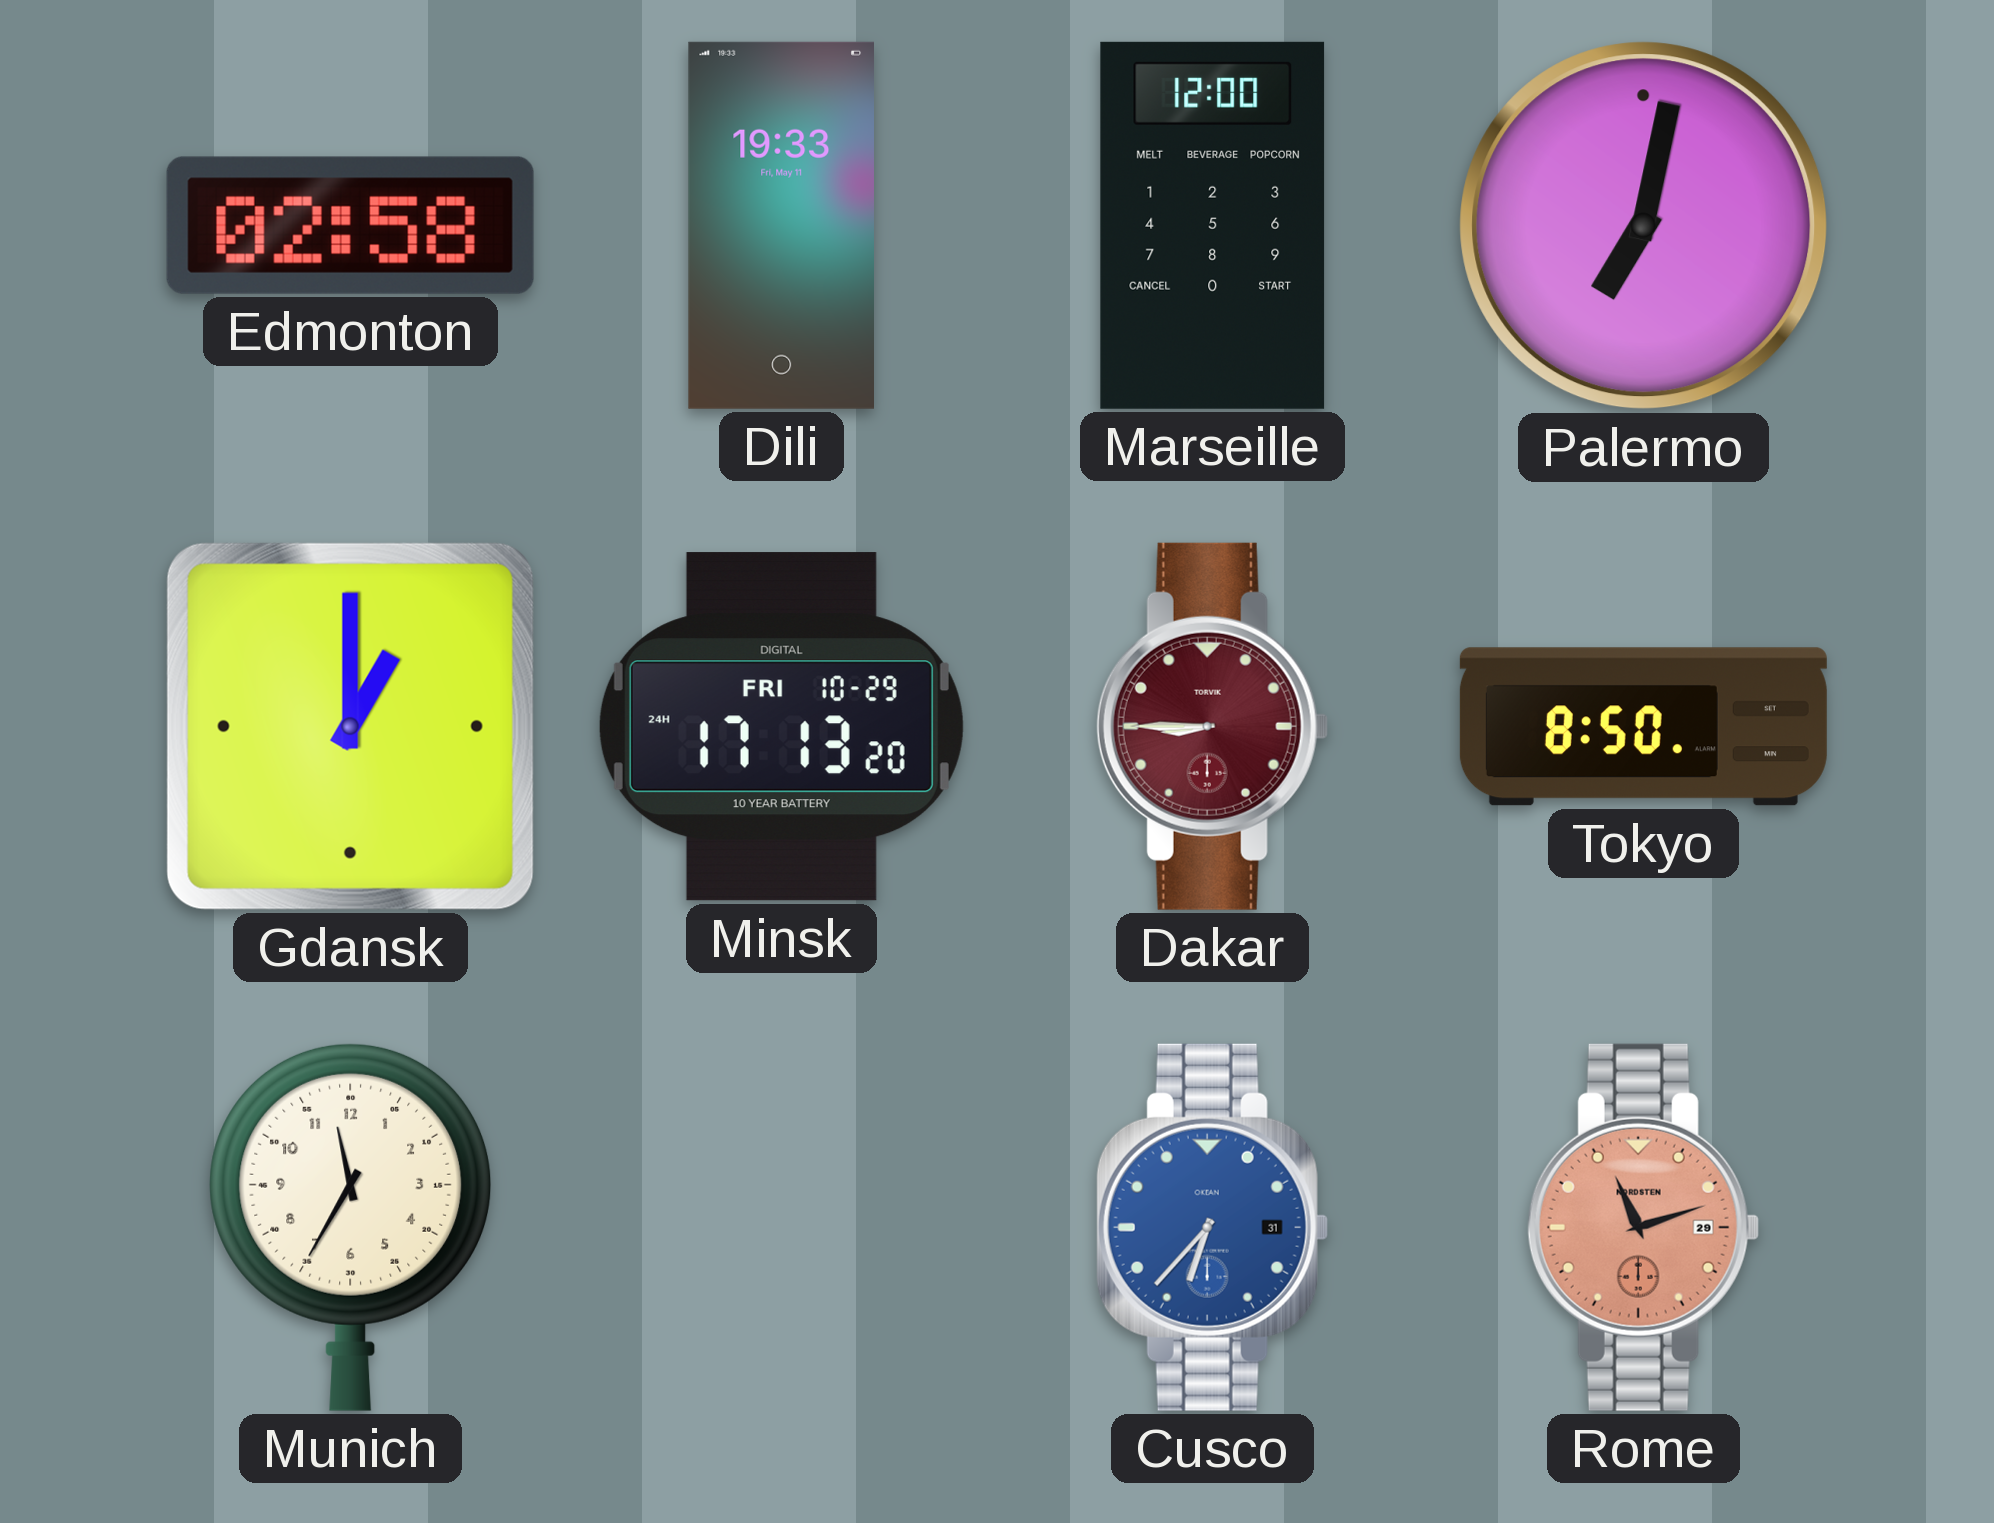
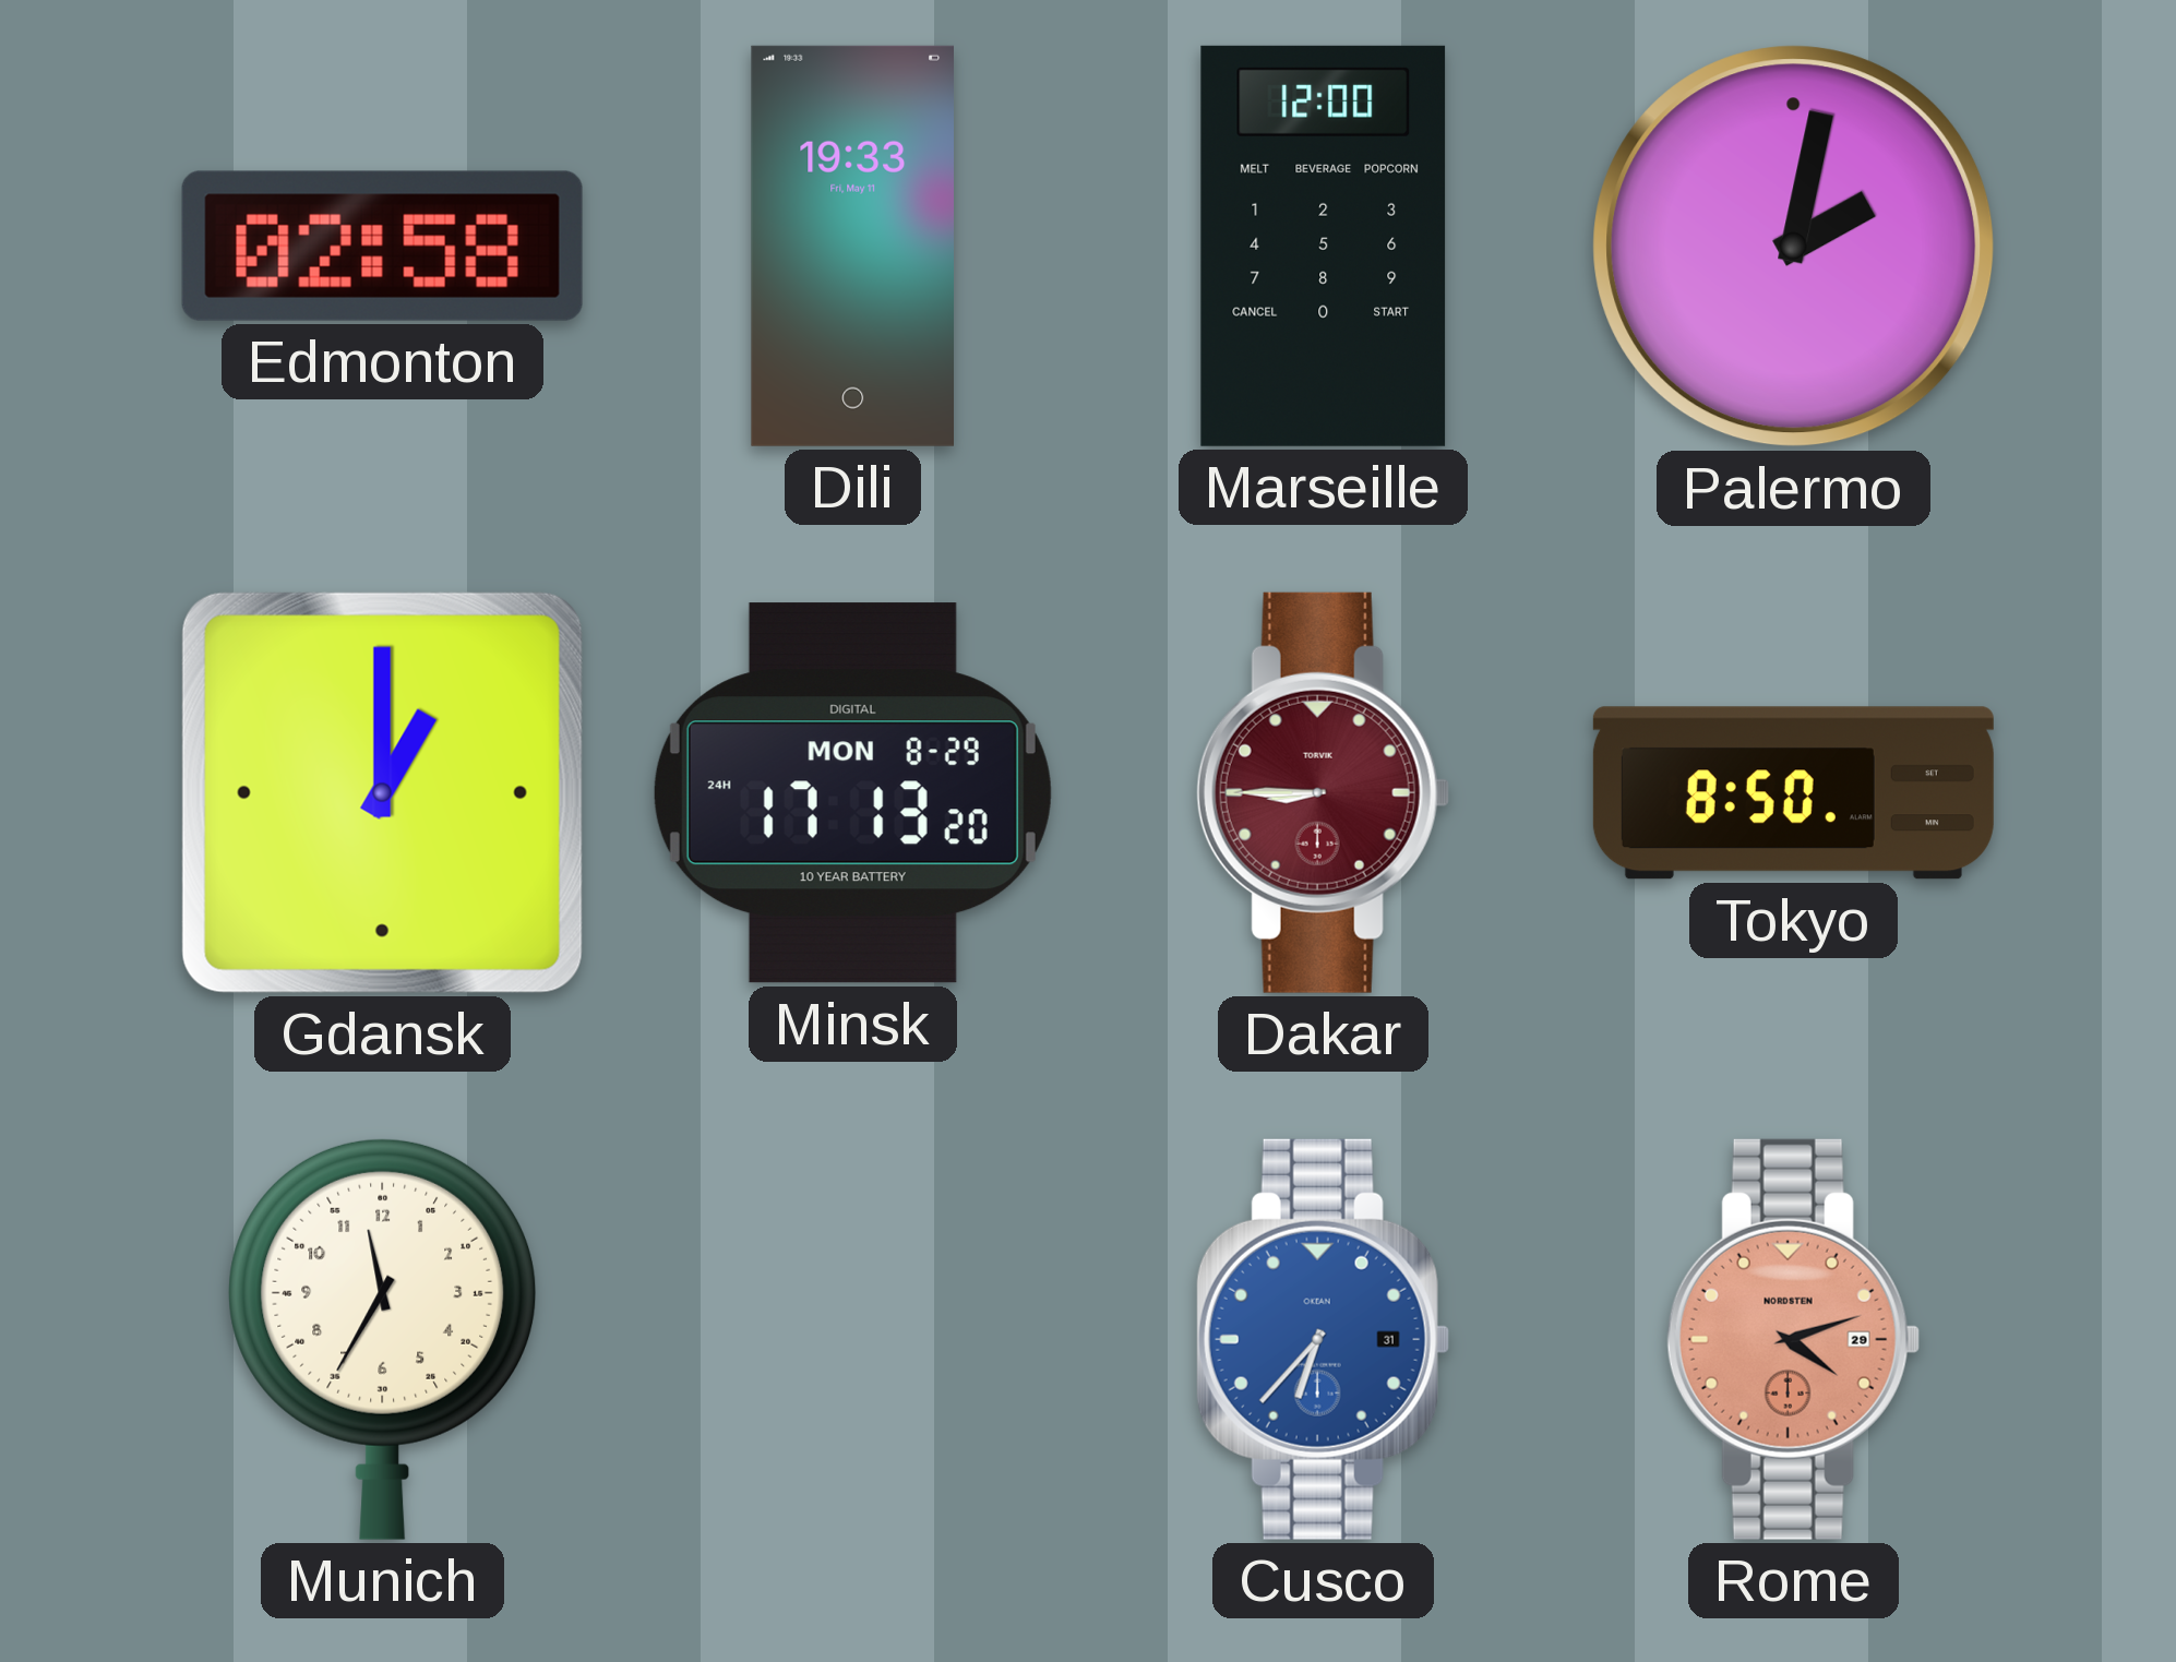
Palermo: 7:02 -> 2:02 (1794, 247)
Minsk date: FRI 10-29 -> MON 8-29 (852, 793)
Rome: 11:12 -> 4:12 (1793, 1339)
